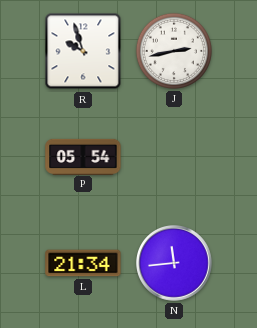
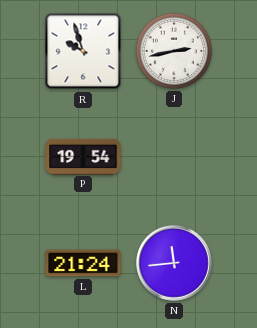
P: 05:54 -> 19:54 (83, 156)
L: 21:34 -> 21:24 (83, 263)
